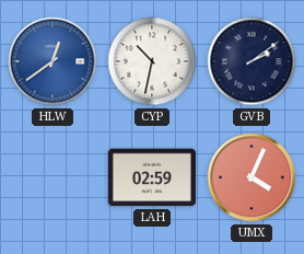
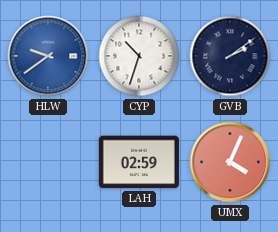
HLW: 12:39 -> 9:39 (48, 56)
CYP: 10:32 -> 10:33 (139, 56)
